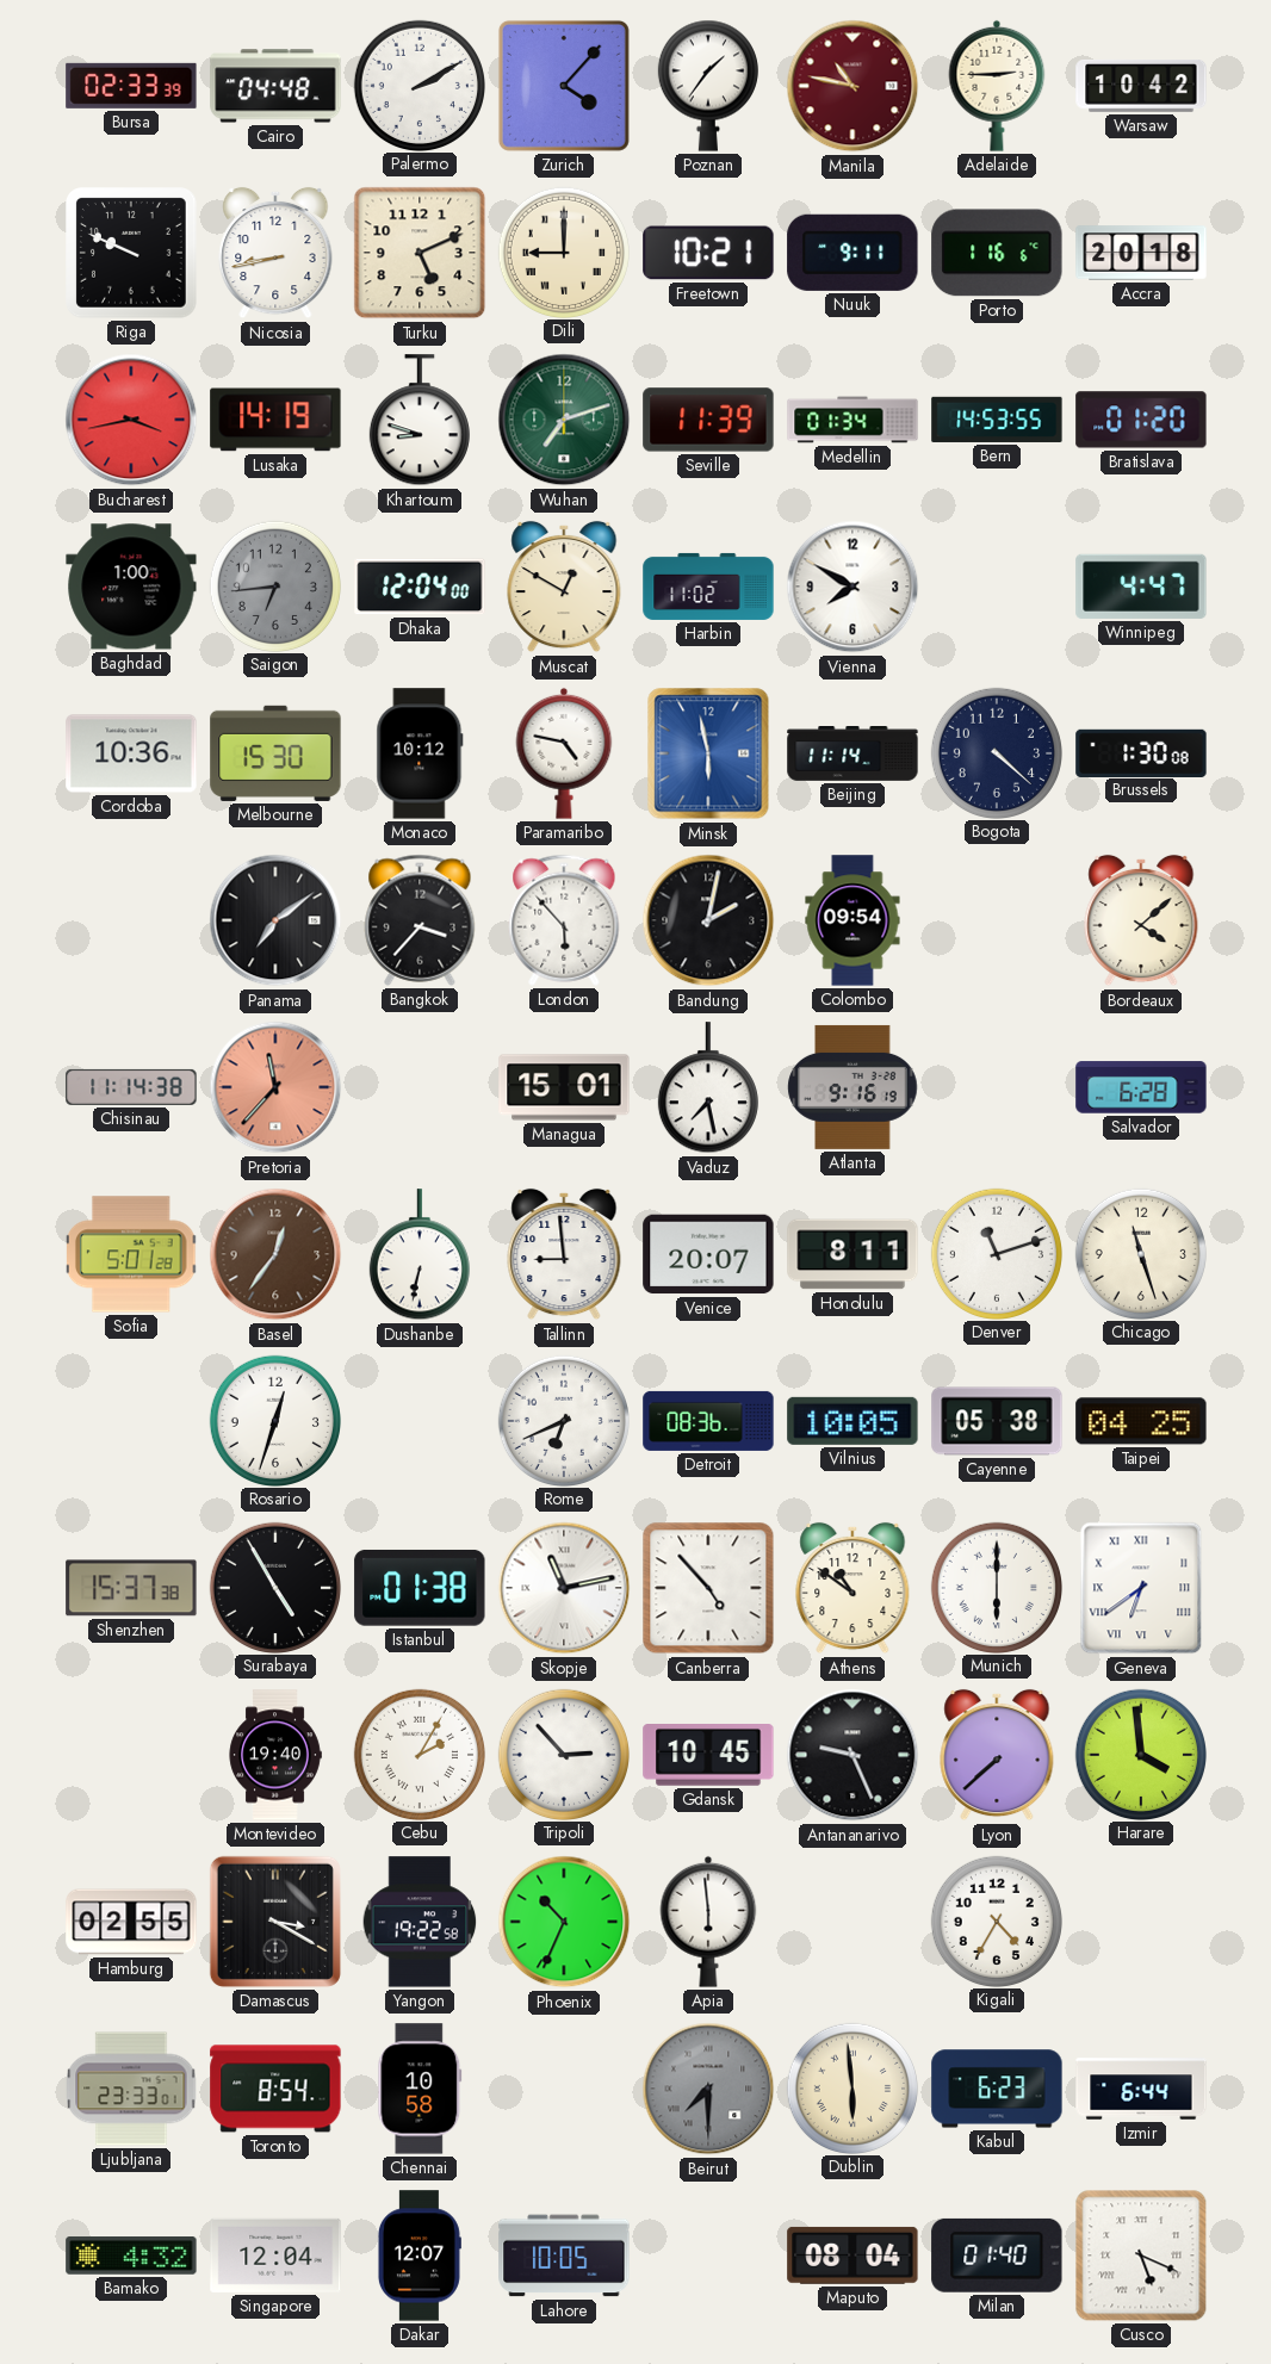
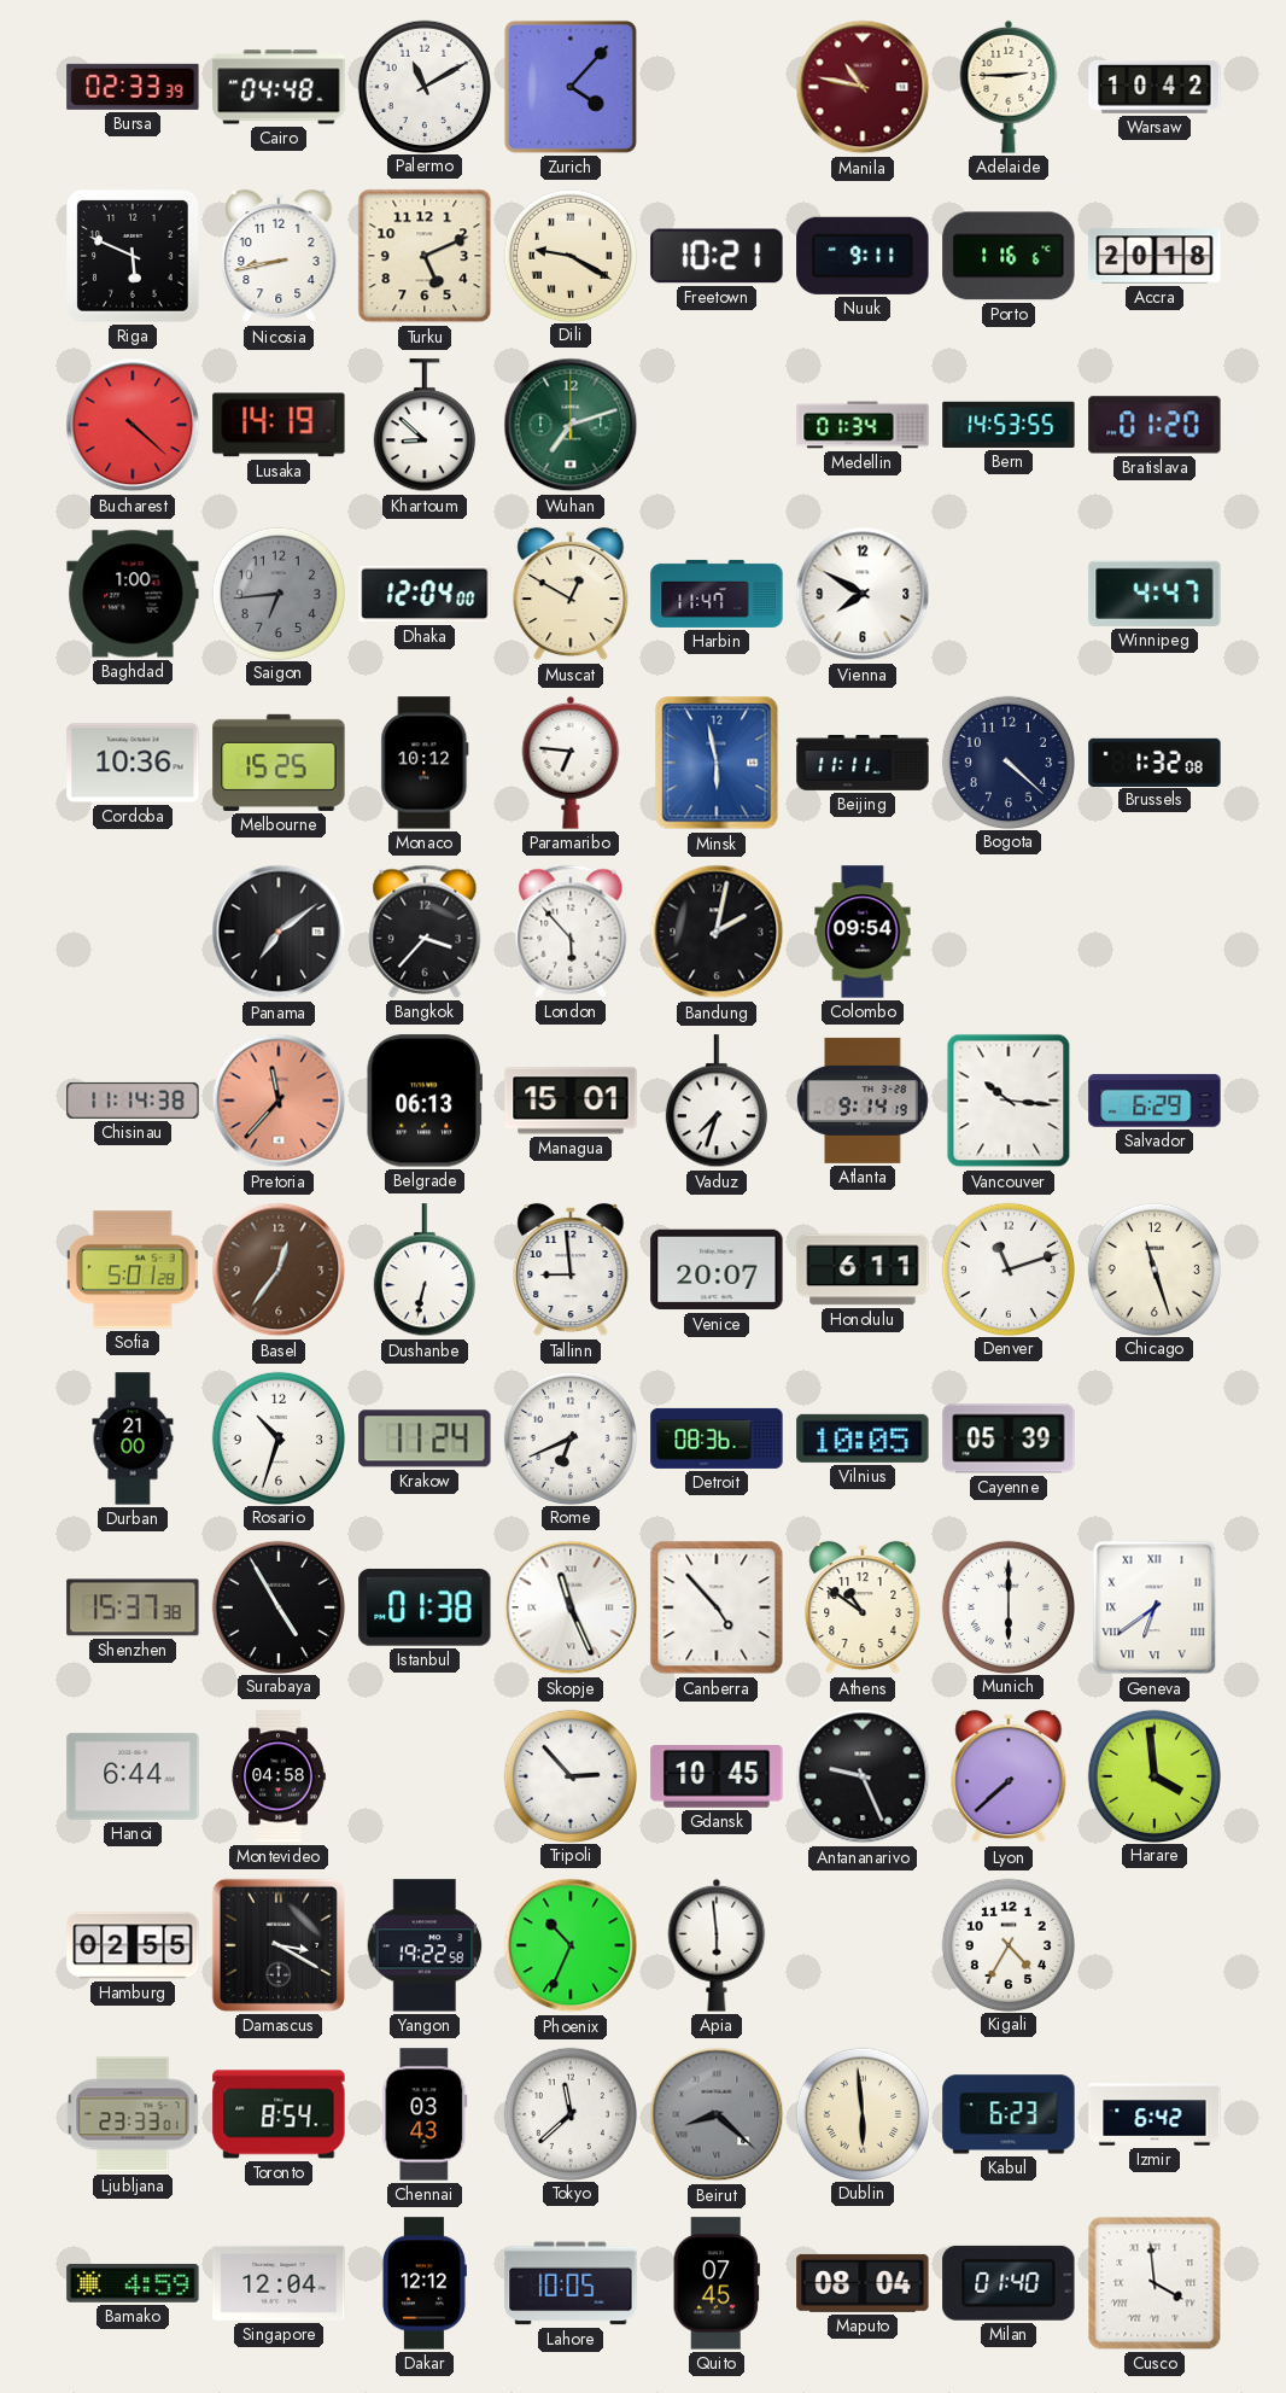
Palermo: 2:10 -> 11:10 (423, 86)
Poznan: 1:36 -> none (708, 86)
Riga: 9:49 -> 5:49 (134, 257)
Dili: 9:00 -> 9:20 (569, 255)
Bucharest: 3:43 -> 4:22 (133, 425)
Khartoum: 8:48 -> 8:52 (425, 426)
Seville: 11:39 -> none (708, 420)
Harbin: 11:02 -> 11:47 (717, 594)
Melbourne: 15:30 -> 15:25 (279, 763)
Paramaribo: 4:47 -> 6:46 (571, 763)
Beijing: 11:14 -> 11:11 (863, 764)
Brussels: 1:30 -> 1:32 (1155, 761)
Bordeaux: 4:08 -> none (1141, 920)
Belgrade: none -> 06:13 (425, 1101)
Vaduz: 7:28 -> 7:33 (717, 1102)
Atlanta: 9:16 -> 9:14 (863, 1101)
Vancouver: none -> 10:16 (1009, 1101)
Salvador: 6:28 -> 6:29 (1155, 1101)
Honolulu: 8:11 -> 6:11 (863, 1270)
Durban: none -> 21:00 (133, 1438)
Rosario: 12:33 -> 10:33 (277, 1437)
Krakow: none -> 11:24 (425, 1438)
Cayenne: 05:38 -> 05:39 (1009, 1438)
Taipei: 04:25 -> none (1141, 1421)
Skopje: 11:13 -> 11:26 (571, 1607)
Hanoi: none -> 6:44 (133, 1776)
Montevideo: 19:40 -> 04:58 (279, 1776)
Cebu: 2:05 -> none (418, 1754)
Chennai: 10:58 -> 03:43 (425, 2114)
Tokyo: none -> 11:38 (569, 2113)
Beirut: 7:30 -> 8:22 (717, 2114)
Izmir: 6:44 -> 6:42 (1155, 2114)
Bamako: 4:32 -> 4:59 (133, 2284)
Dakar: 12:07 -> 12:12 (423, 2283)
Quito: none -> 07:45 (717, 2283)
Cusco: 5:19 -> 3:59 (1155, 2283)
